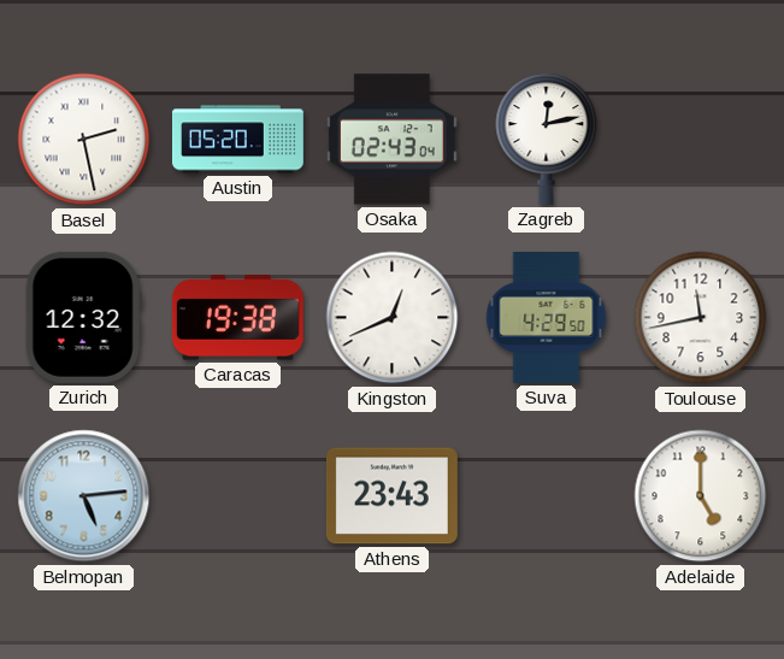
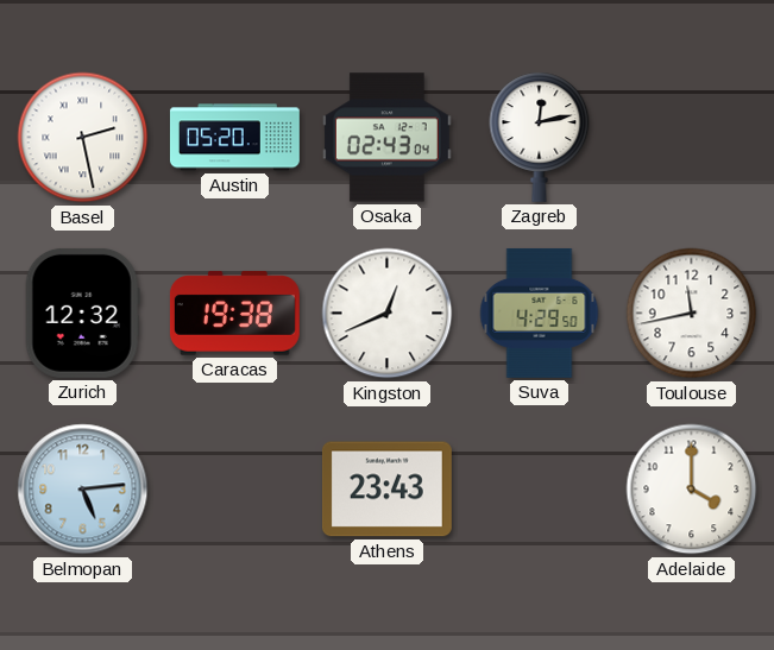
Adelaide: 5:00 -> 4:00 (692, 490)
